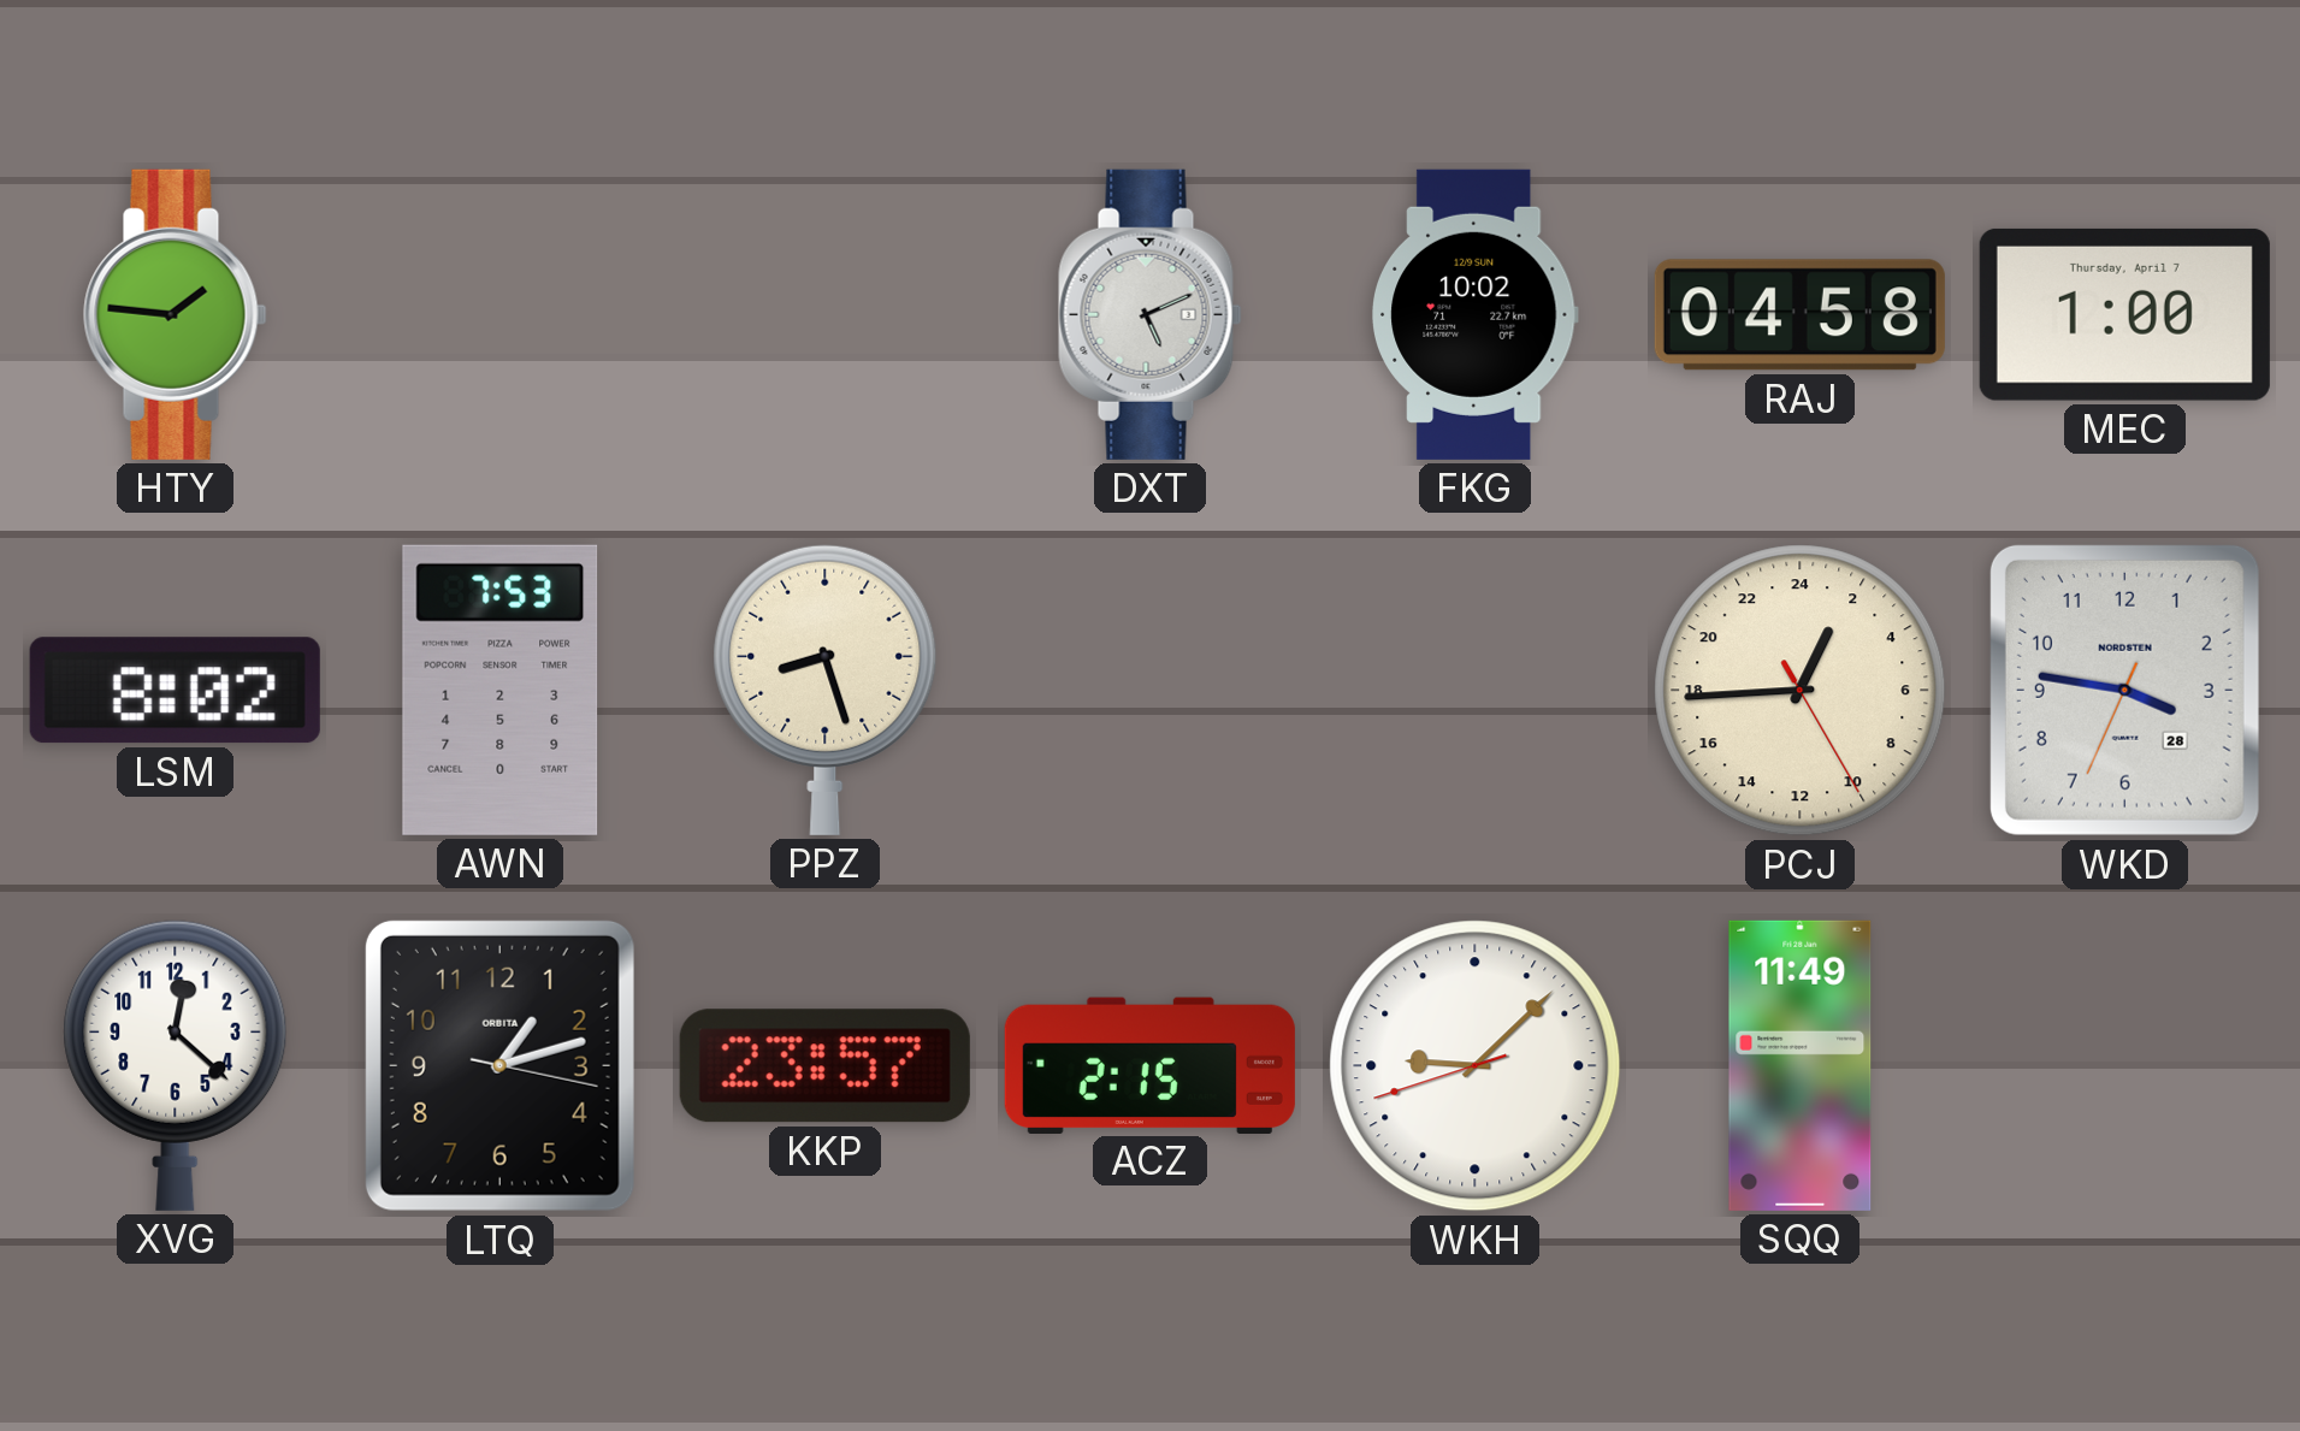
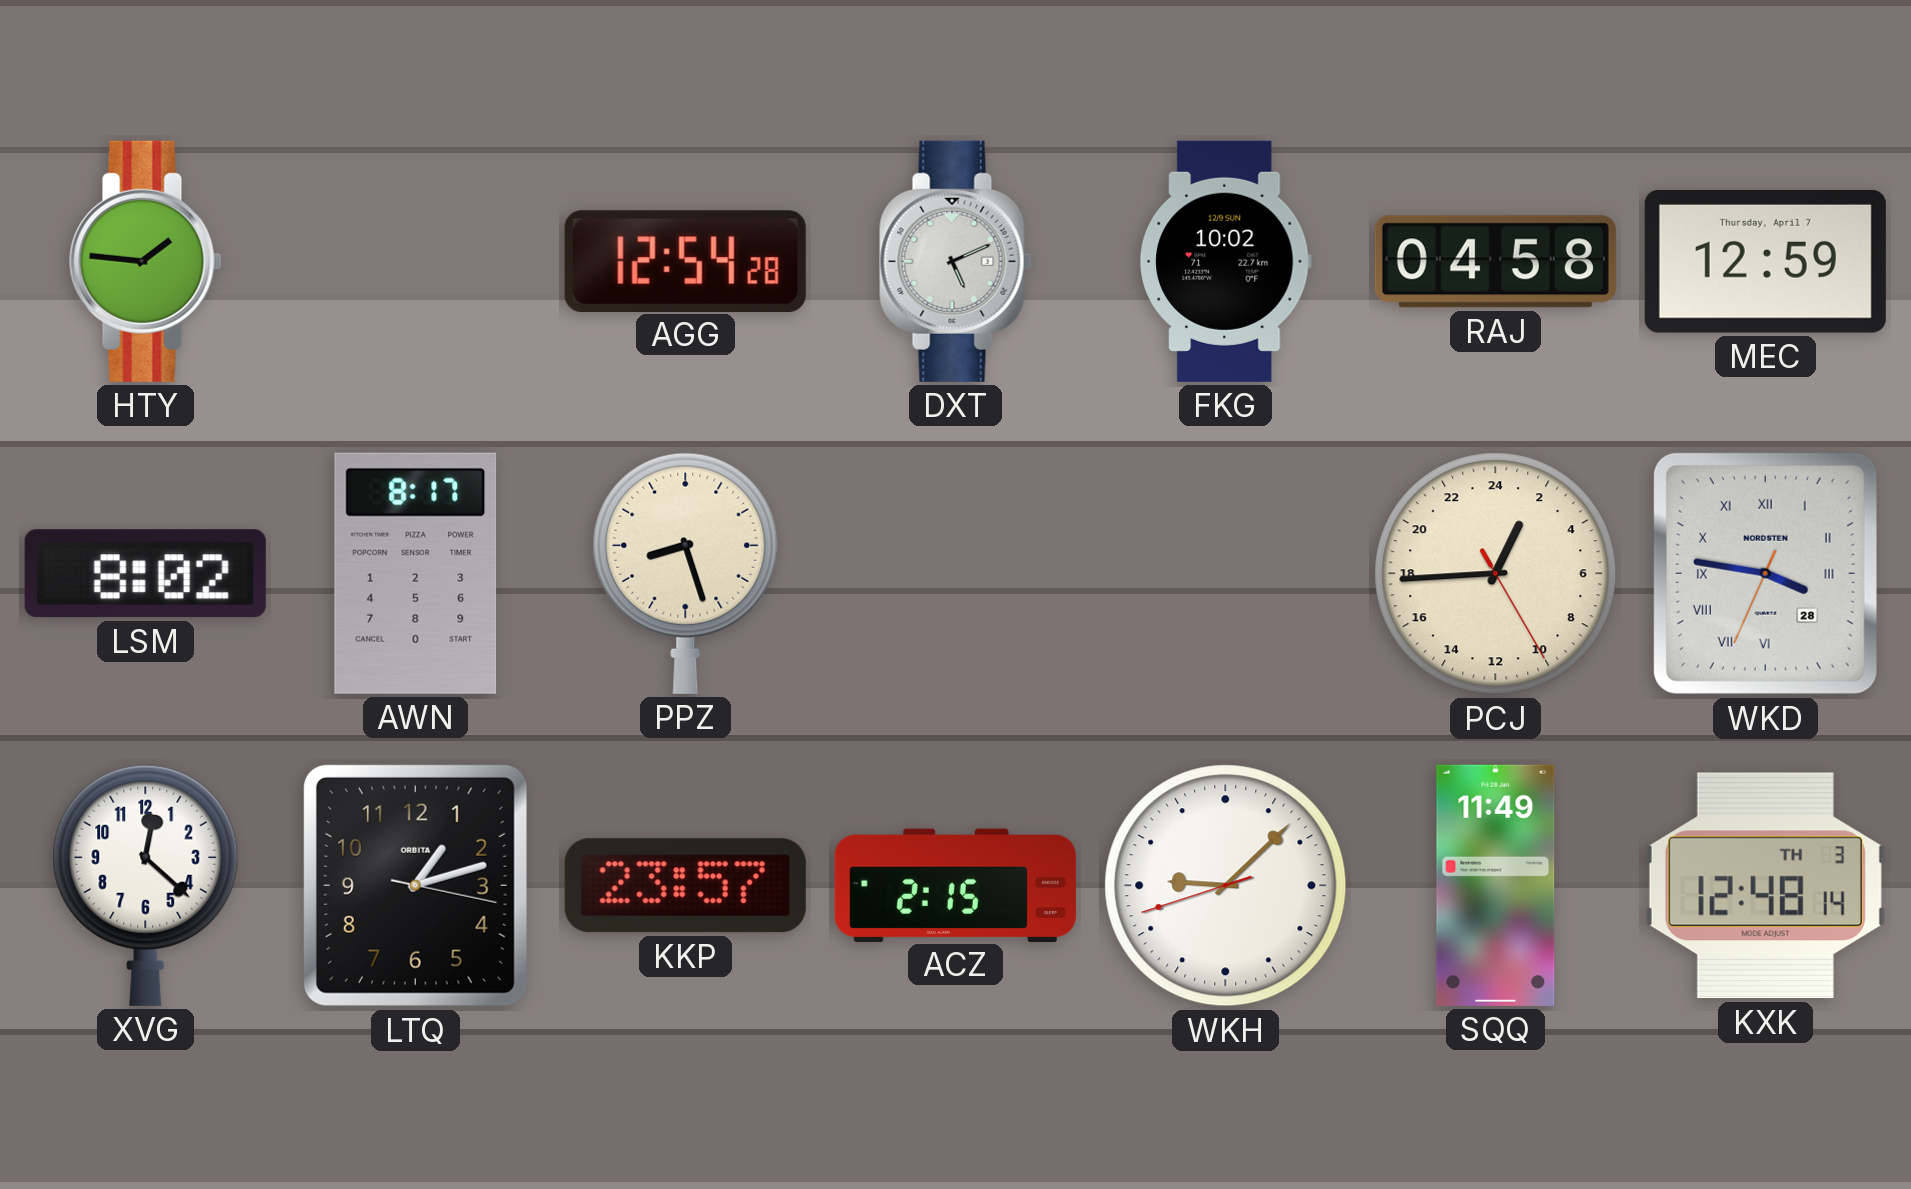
AGG: none -> 12:54 (685, 261)
MEC: 1:00 -> 12:59 (1765, 261)
AWN: 7:53 -> 8:17 (416, 573)
WKD numerals: Arabic -> Roman (1765, 573)
KXK: none -> 12:48 (1765, 886)
